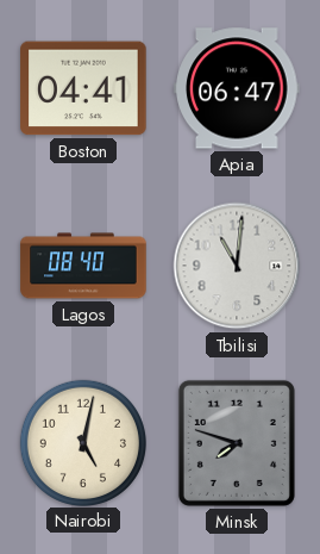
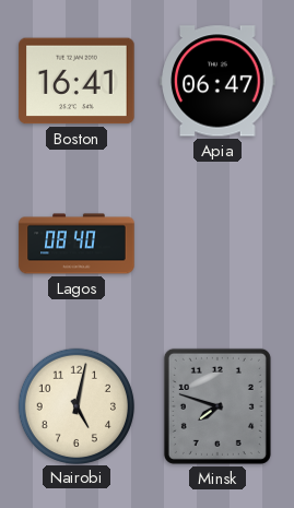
Boston: 04:41 -> 16:41 (77, 81)
Tbilisi: 11:01 -> none (237, 266)
